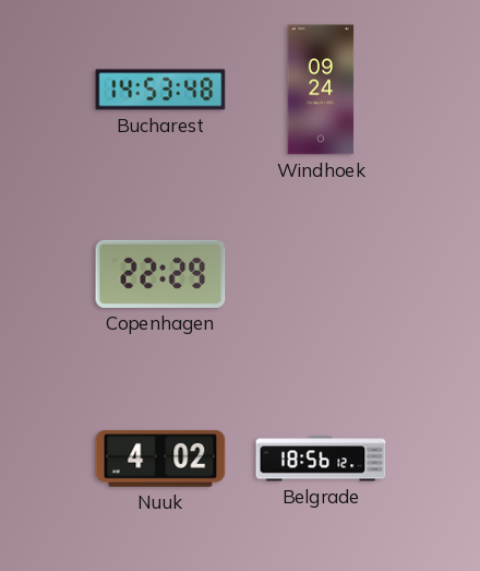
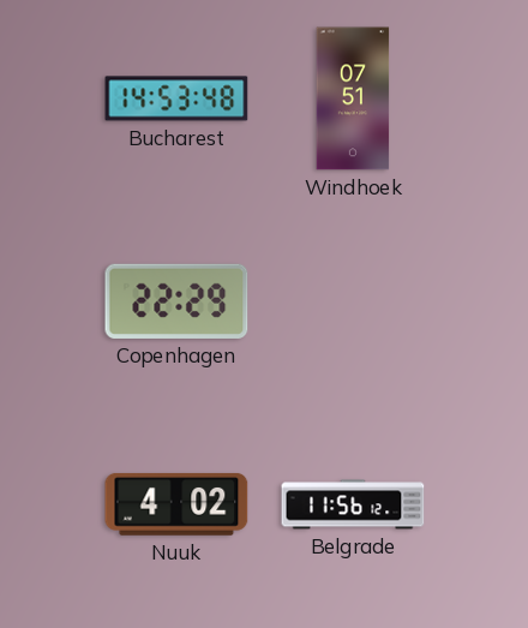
Windhoek: 09:24 -> 07:51 (353, 98)
Belgrade: 18:56 -> 11:56 (353, 504)
